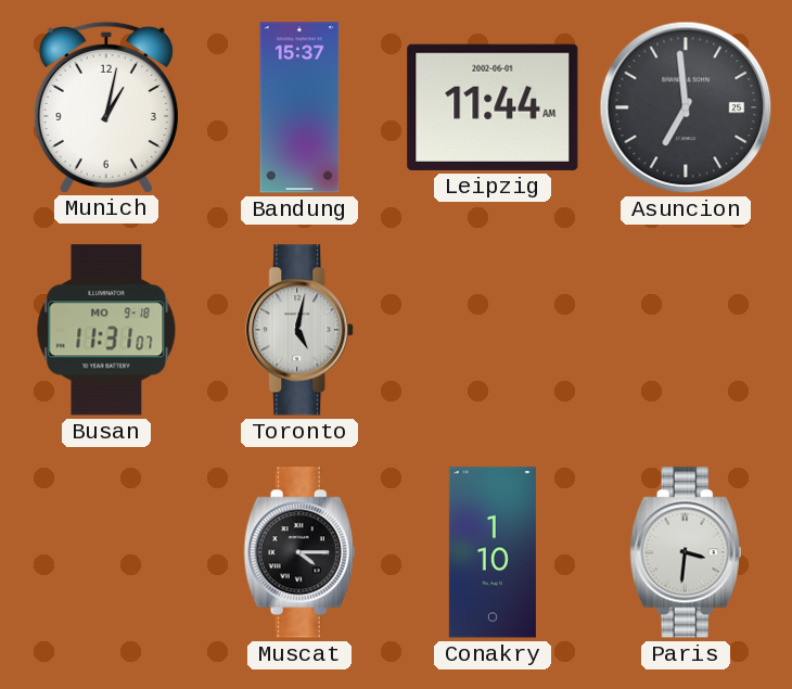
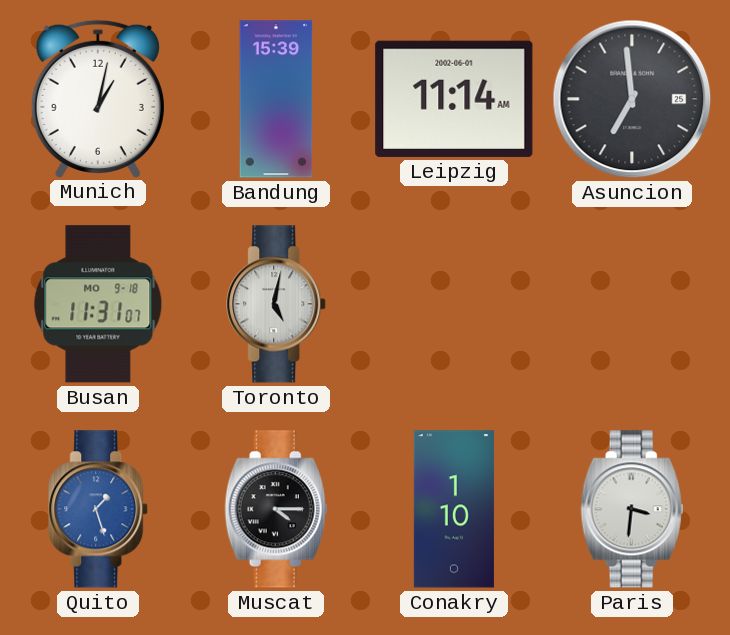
Bandung: 15:37 -> 15:39 (276, 99)
Leipzig: 11:44 -> 11:14 (454, 99)
Quito: none -> 1:27 (99, 509)
